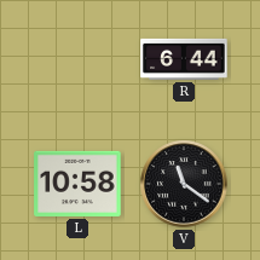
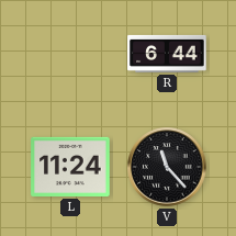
L: 10:58 -> 11:24 (70, 167)
V: 11:21 -> 11:23 (167, 167)
